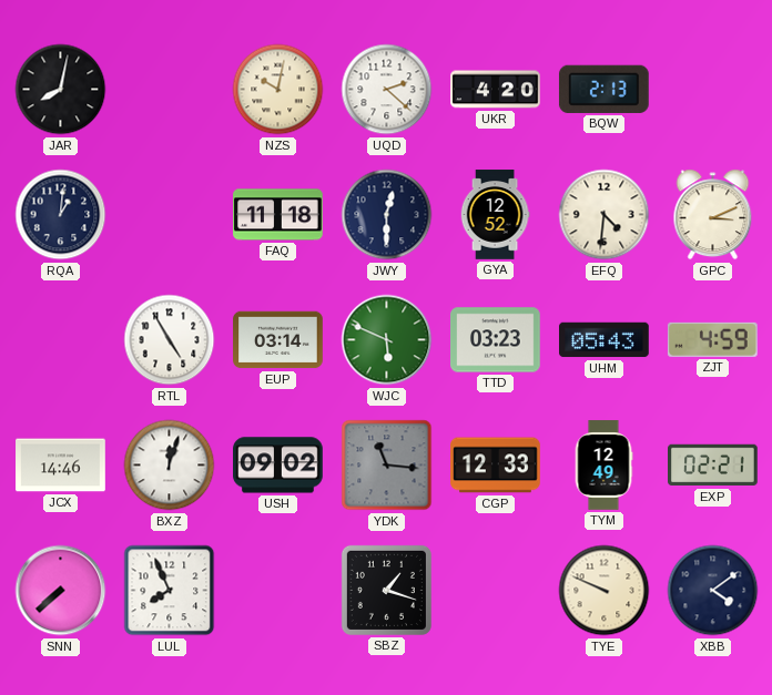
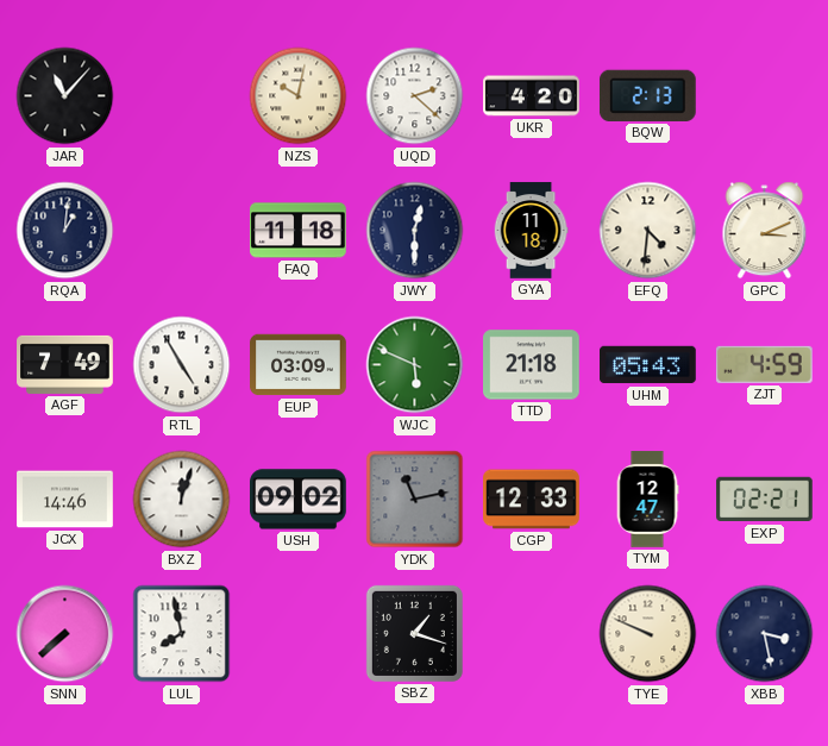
JAR: 8:02 -> 11:07 (65, 96)
GYA: 12:52 -> 11:18 (531, 231)
AGF: none -> 7:49 (65, 364)
EUP: 03:14 -> 03:09 (299, 365)
TTD: 03:23 -> 21:18 (532, 365)
YDK: 11:16 -> 11:13 (415, 500)
TYM: 12:49 -> 12:47 (647, 500)
LUL: 7:56 -> 7:58 (182, 634)
XBB: 4:09 -> 3:28 (765, 634)
